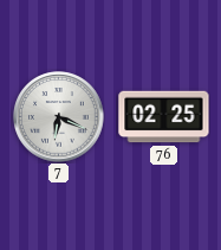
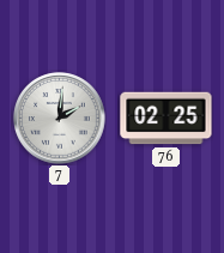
7: 6:19 -> 2:01 (60, 119)
